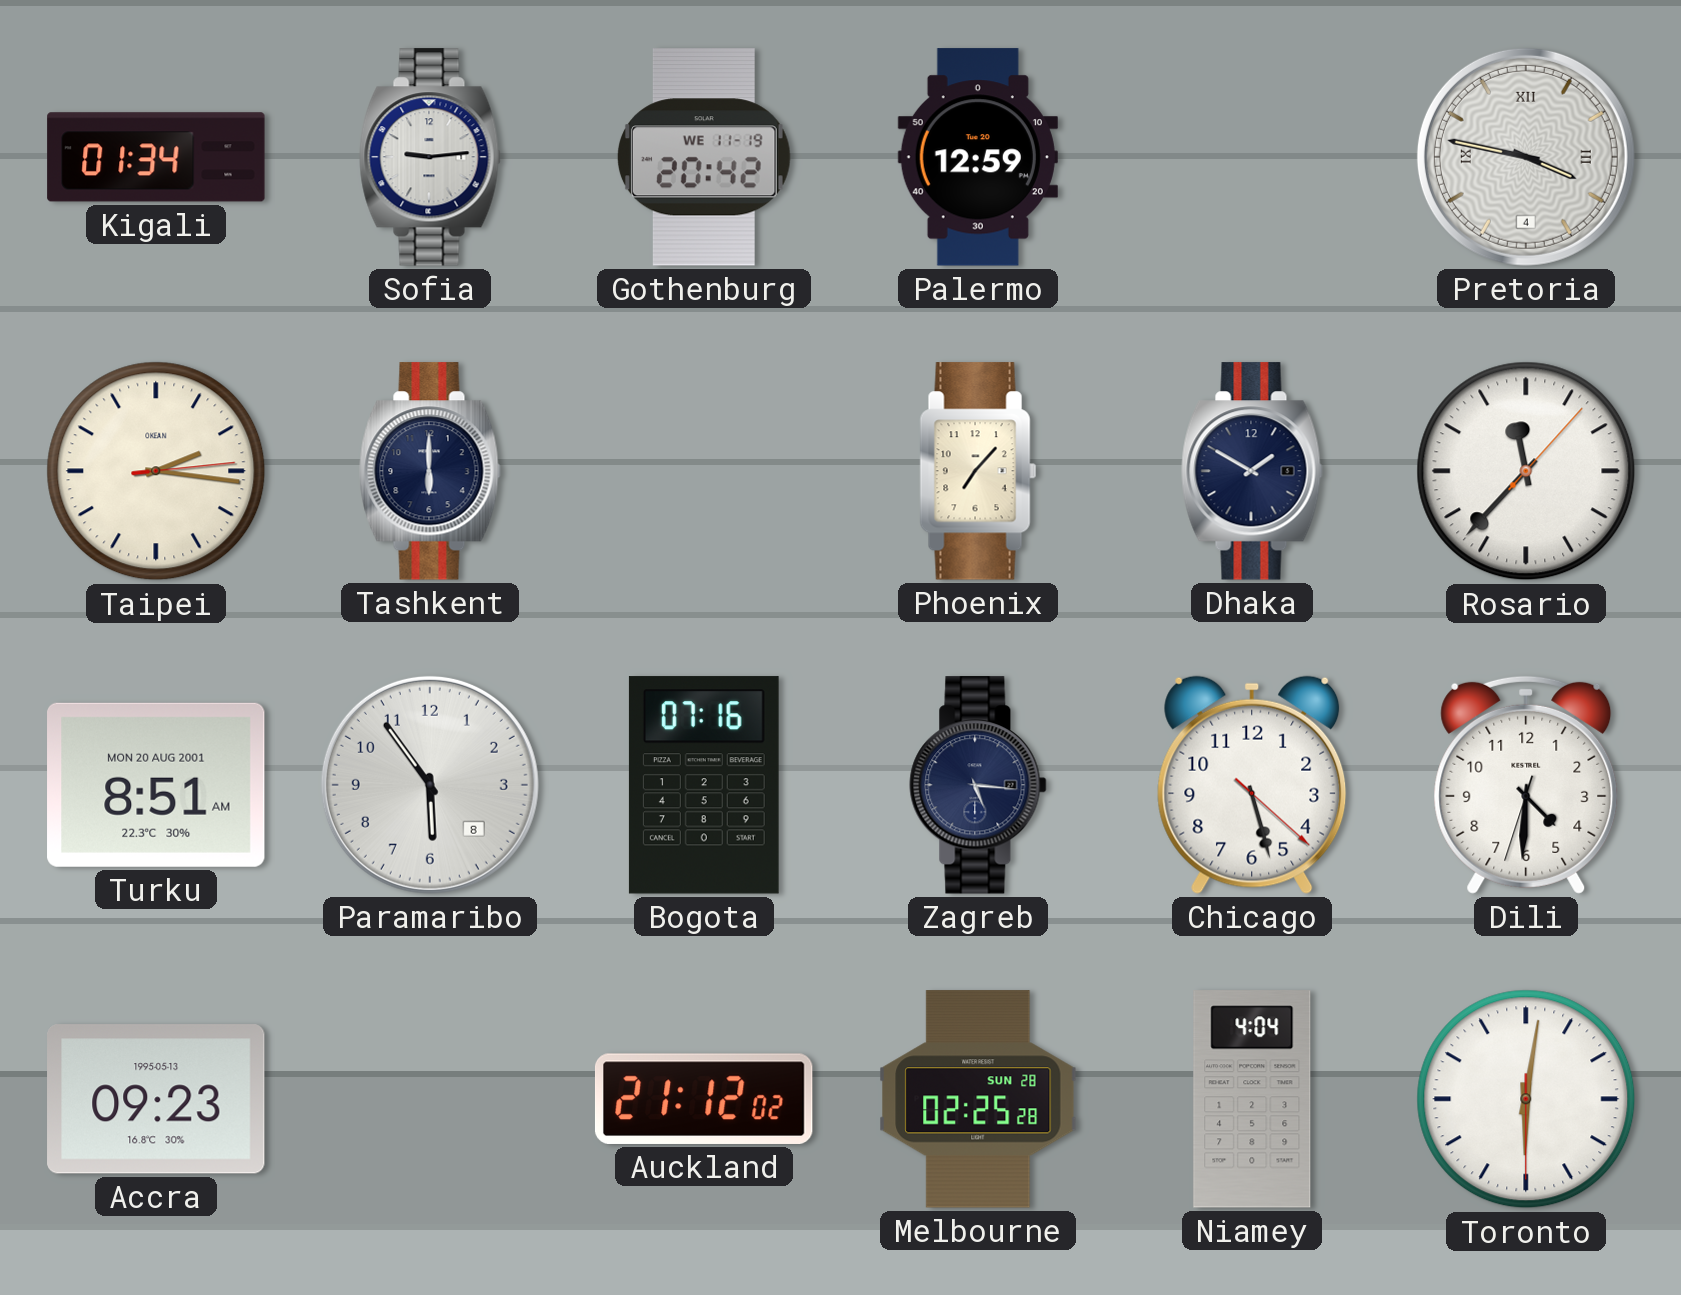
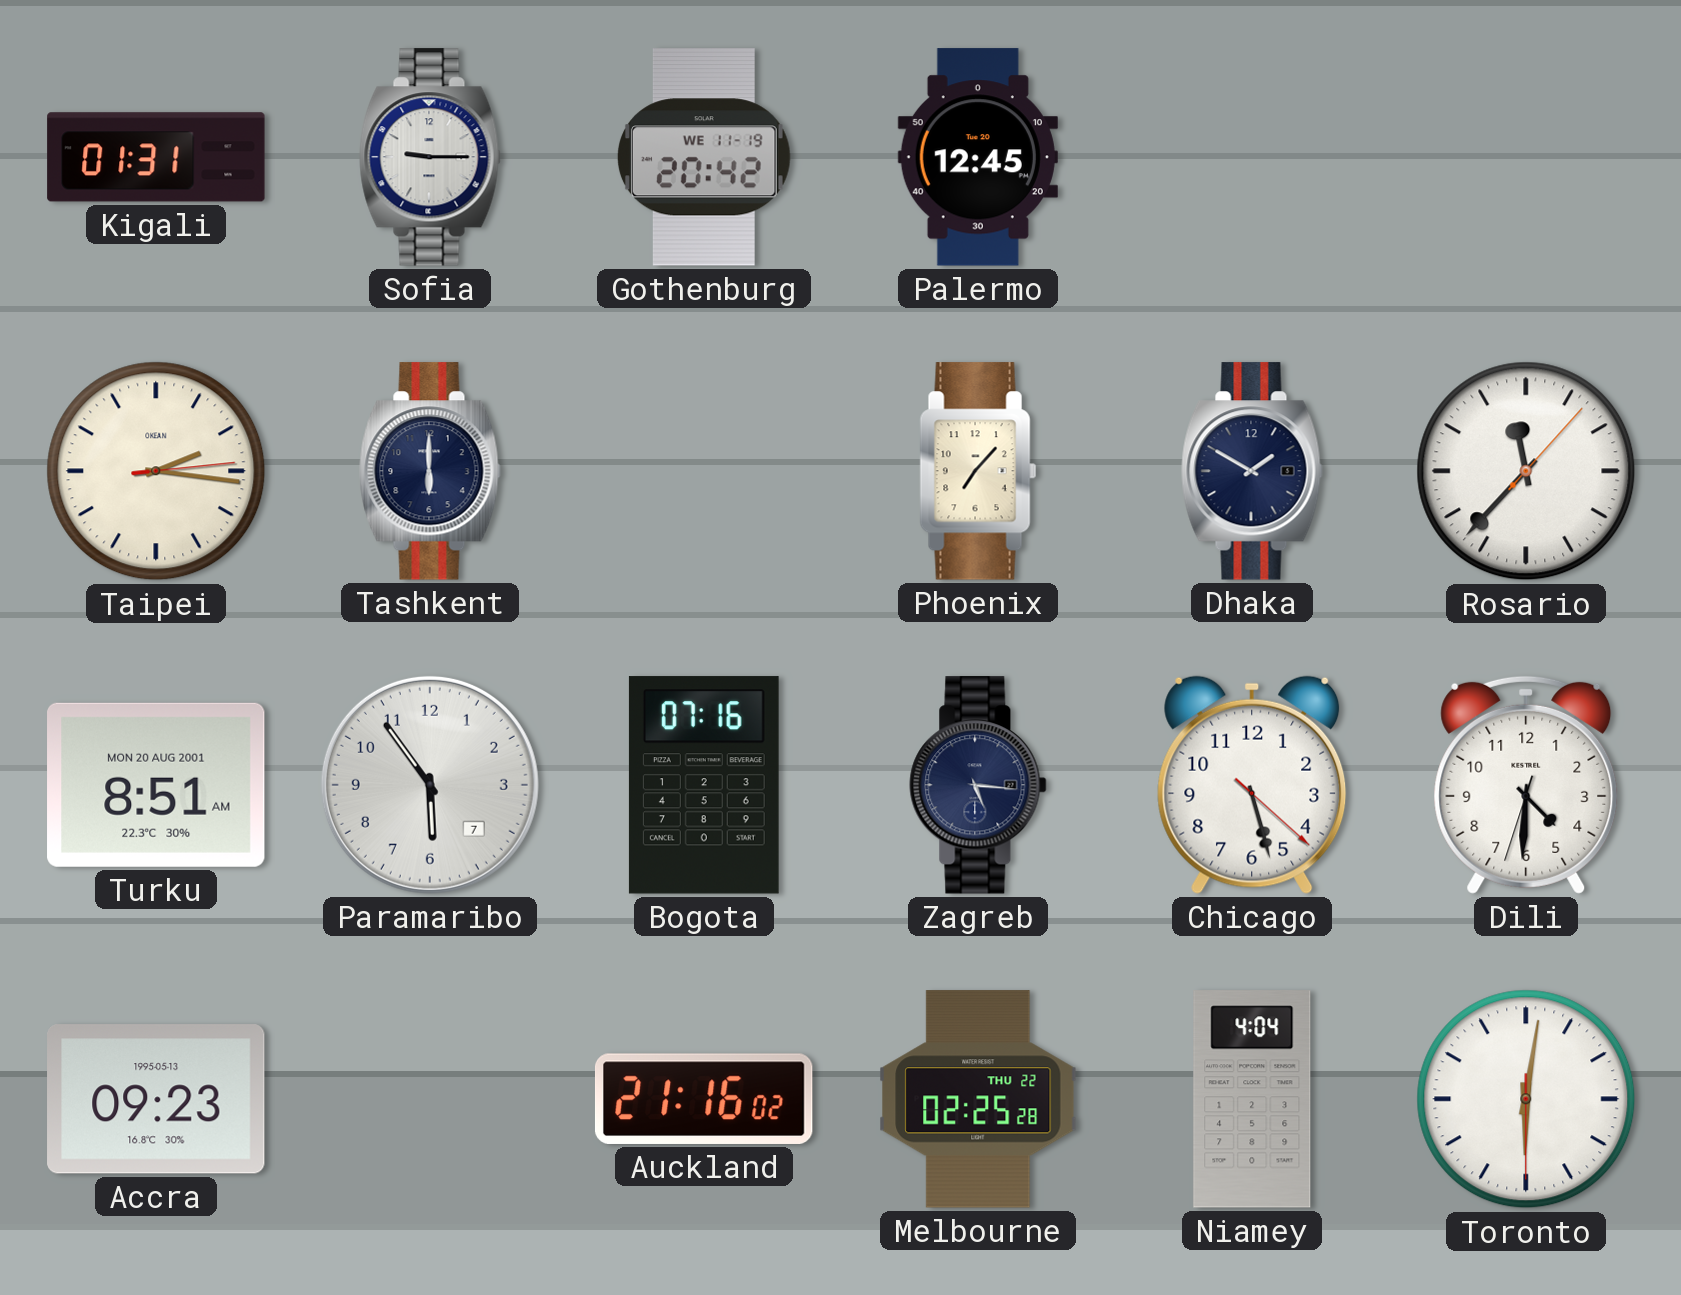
Kigali: 01:34 -> 01:31 (156, 157)
Sofia: 9:14 -> 9:15 (430, 157)
Palermo: 12:59 -> 12:45 (978, 157)
Pretoria: 3:47 -> none (1526, 157)
Paramaribo date: 8 -> 7 (430, 785)
Auckland: 21:12 -> 21:16 (704, 1099)
Melbourne date: SUN 28 -> THU 22 (978, 1099)
